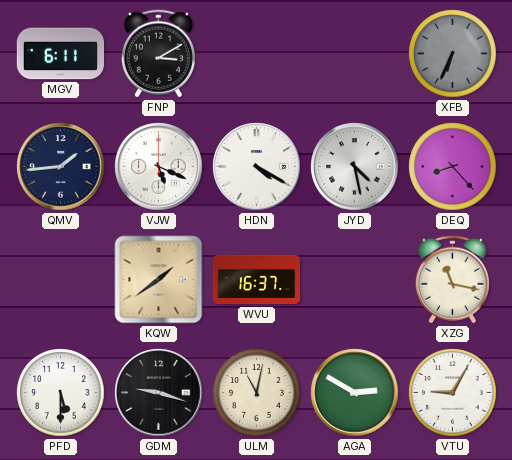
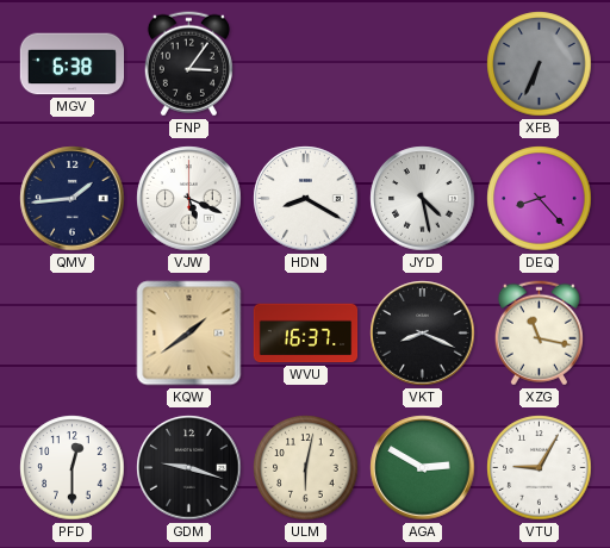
MGV: 6:11 -> 6:38 (73, 64)
FNP: 3:10 -> 3:06 (188, 64)
HDN: 4:20 -> 8:20 (306, 199)
VKT: none -> 8:19 (423, 334)
PFD: 5:30 -> 12:30 (73, 468)
ULM: 11:02 -> 6:02 (306, 468)
